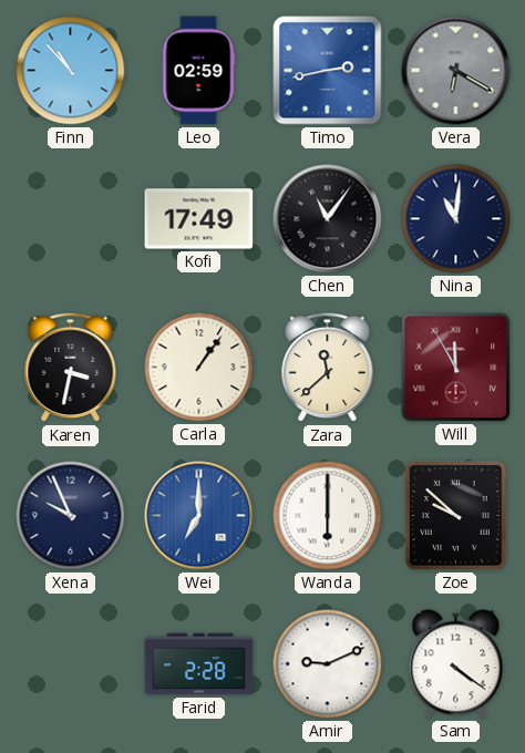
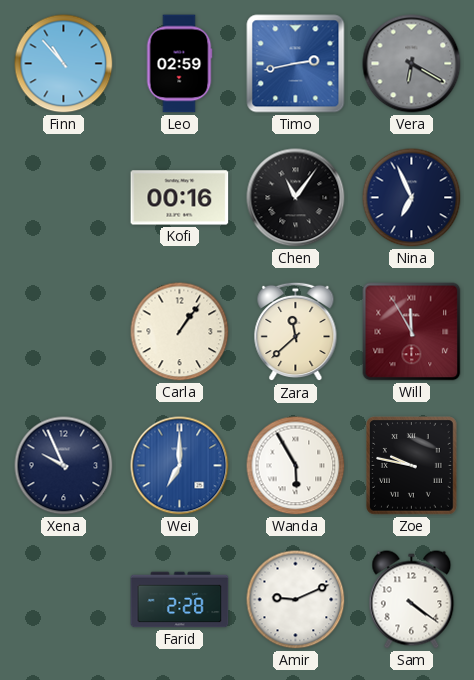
Kofi: 17:49 -> 00:16 (180, 198)
Nina: 11:01 -> 6:56 (412, 198)
Karen: 3:32 -> none (71, 368)
Wanda: 6:00 -> 5:55 (296, 466)
Zoe: 9:52 -> 9:47 (412, 466)
